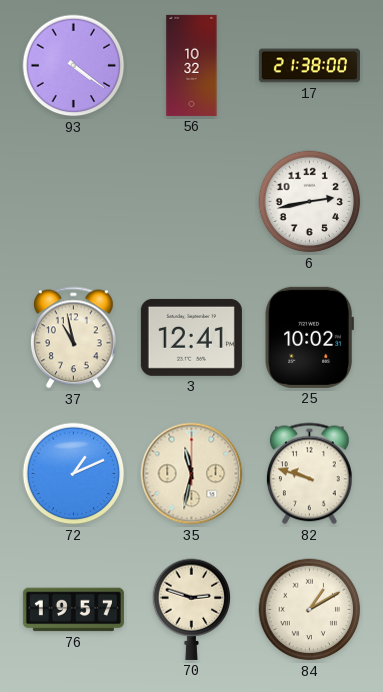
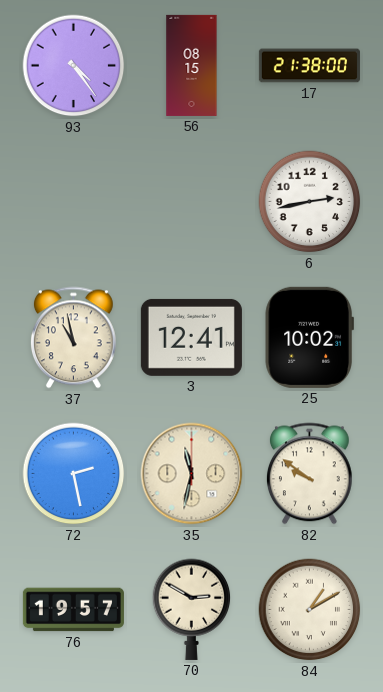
93: 4:21 -> 4:24 (74, 66)
56: 10:32 -> 08:15 (192, 65)
72: 1:11 -> 2:28 (74, 474)
82: 9:48 -> 9:51 (309, 474)
70: 2:48 -> 2:50 (192, 609)
